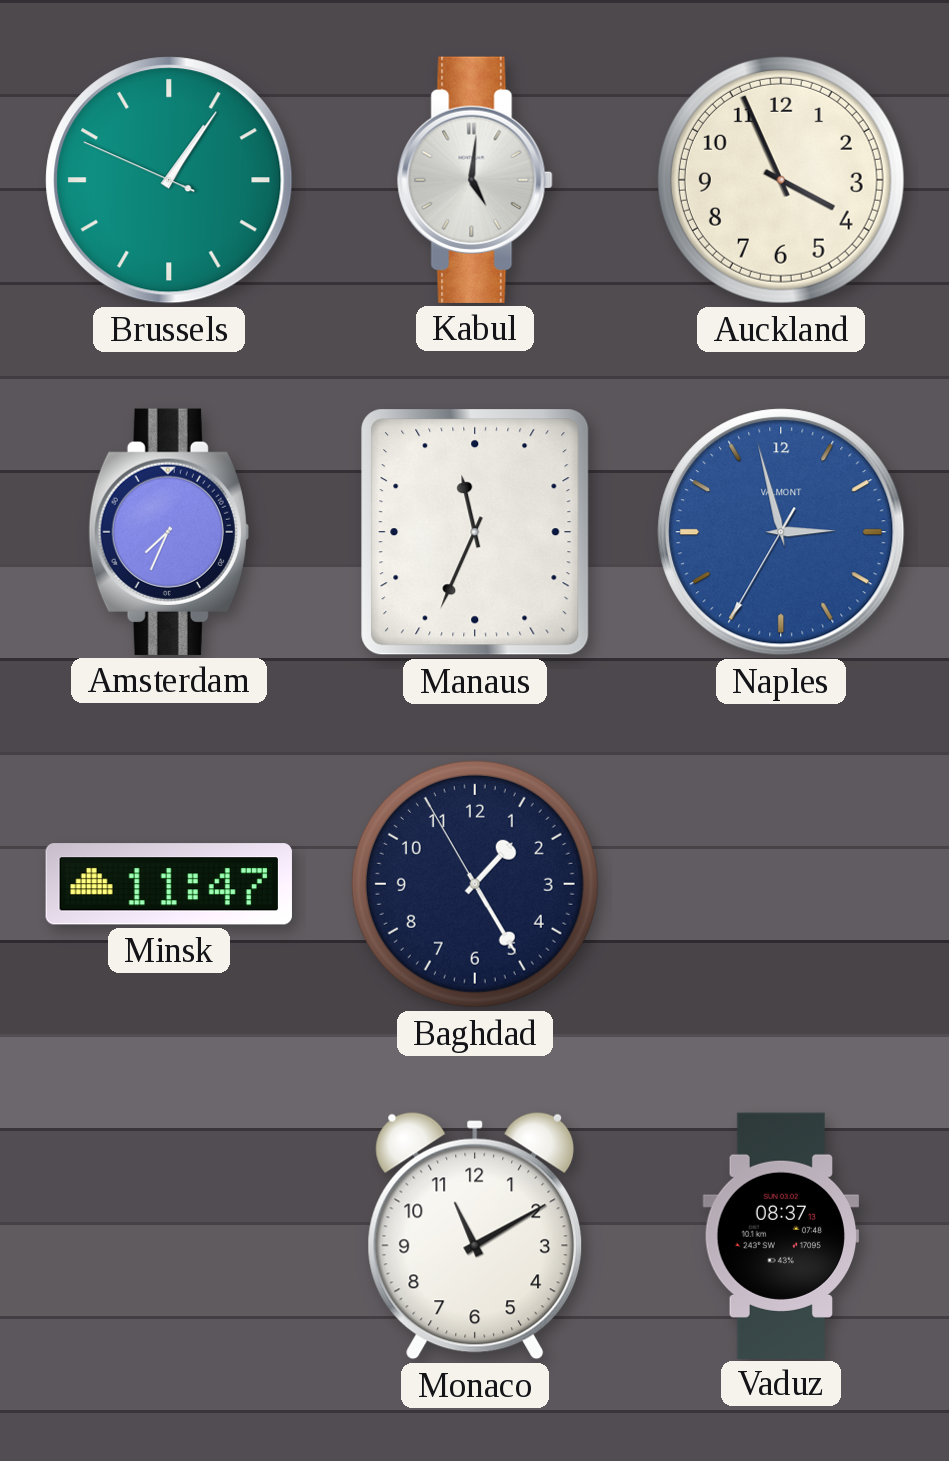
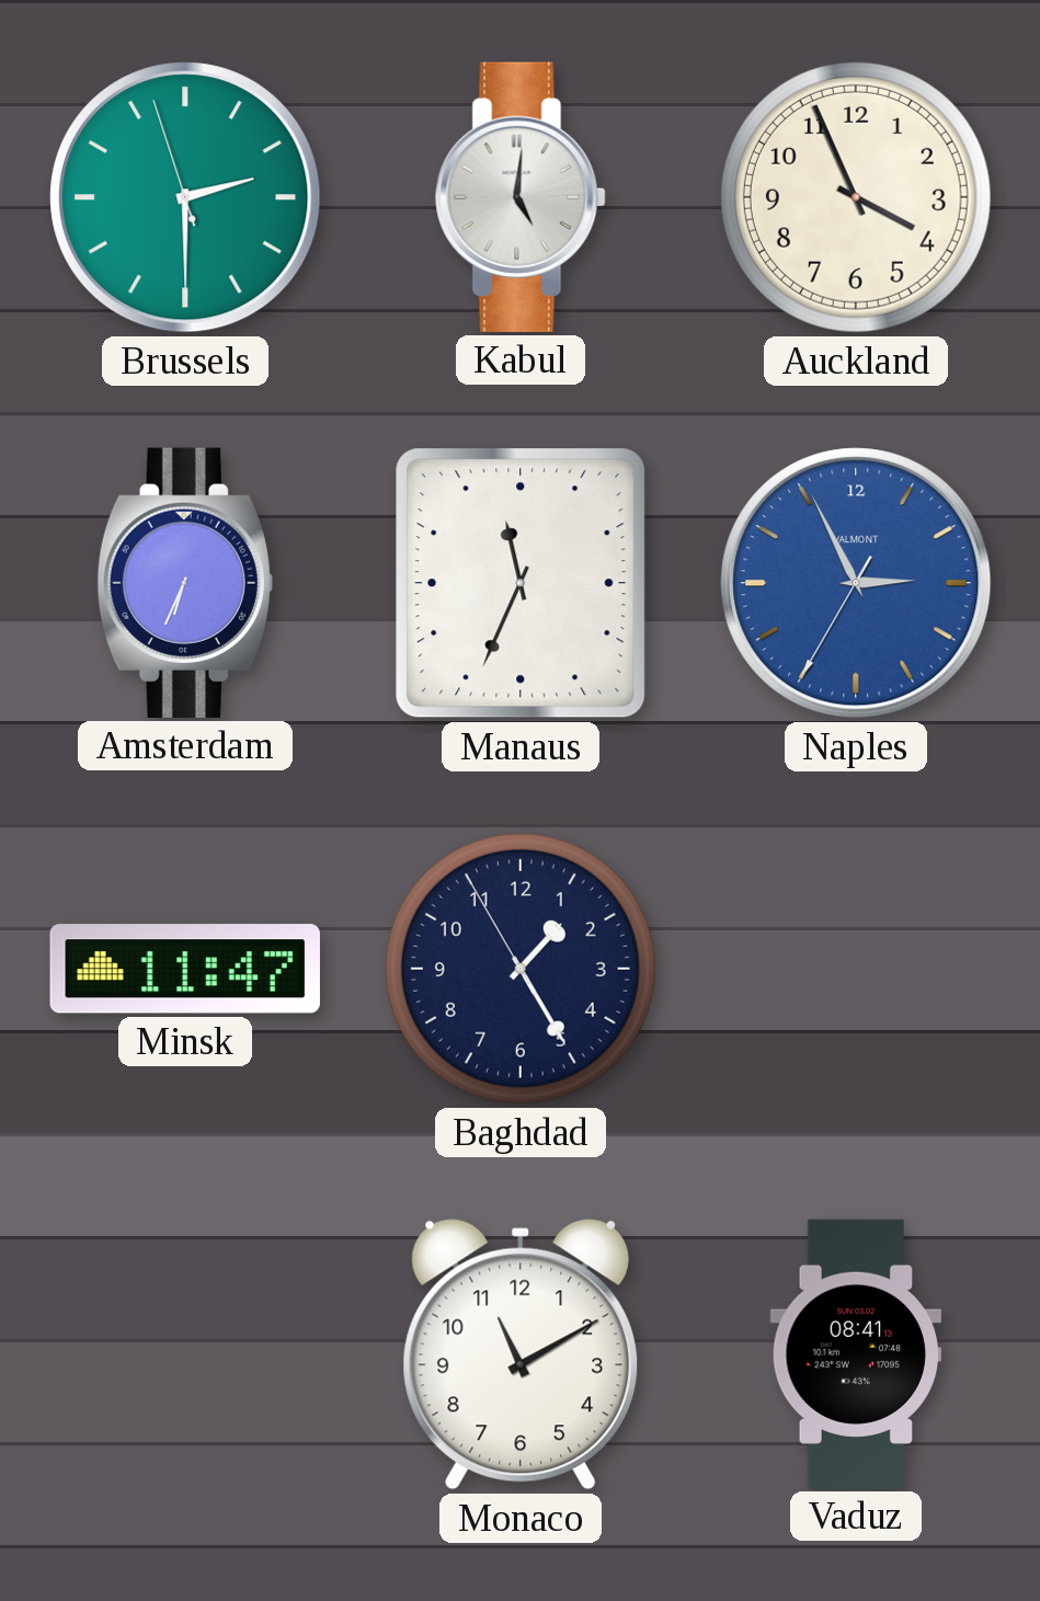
Brussels: 1:05 -> 2:29 (185, 197)
Amsterdam: 7:34 -> 6:34 (185, 583)
Naples: 2:57 -> 2:55 (856, 583)
Vaduz: 08:37 -> 08:41 (856, 1353)
